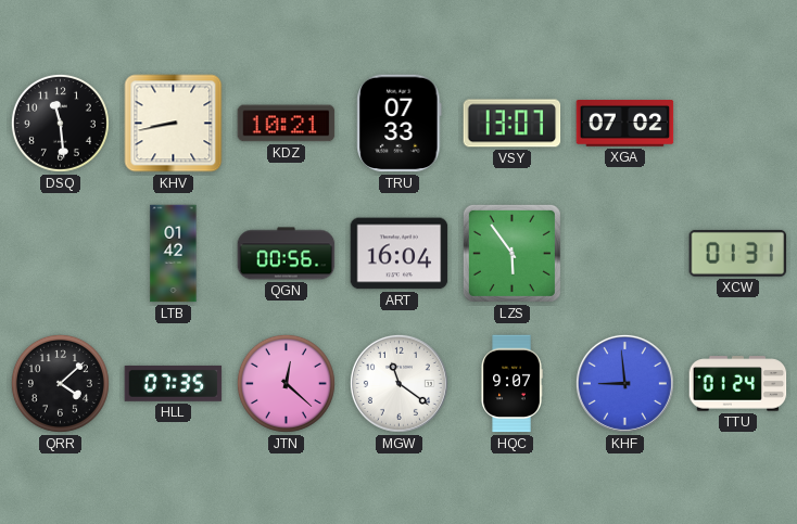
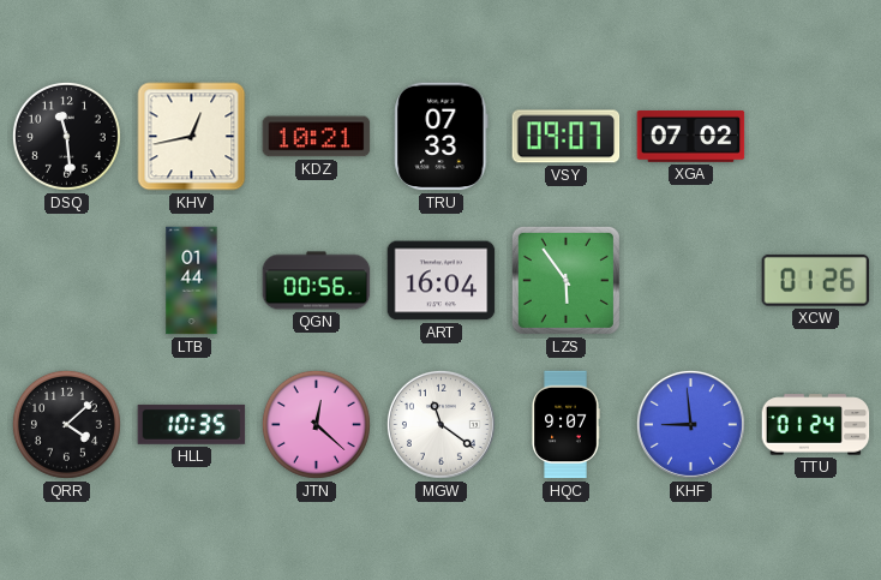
KHV: 8:43 -> 12:43 (192, 137)
VSY: 13:07 -> 09:07 (567, 137)
LTB: 01:42 -> 01:44 (192, 281)
XCW: 01:31 -> 01:26 (816, 280)
HLL: 07:35 -> 10:35 (192, 424)
